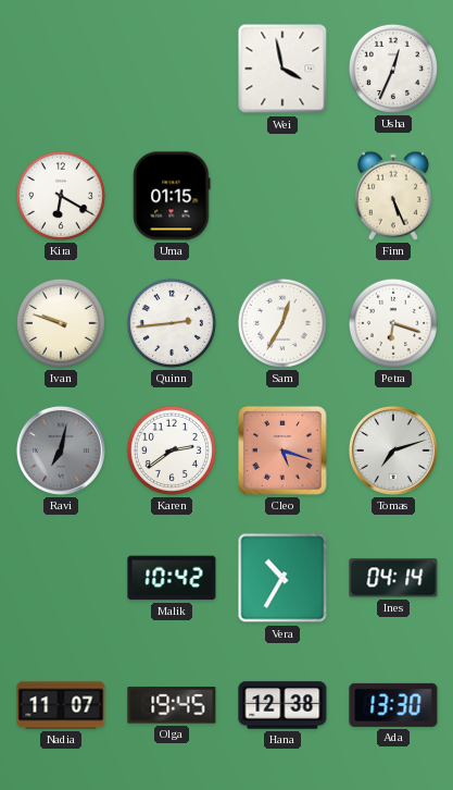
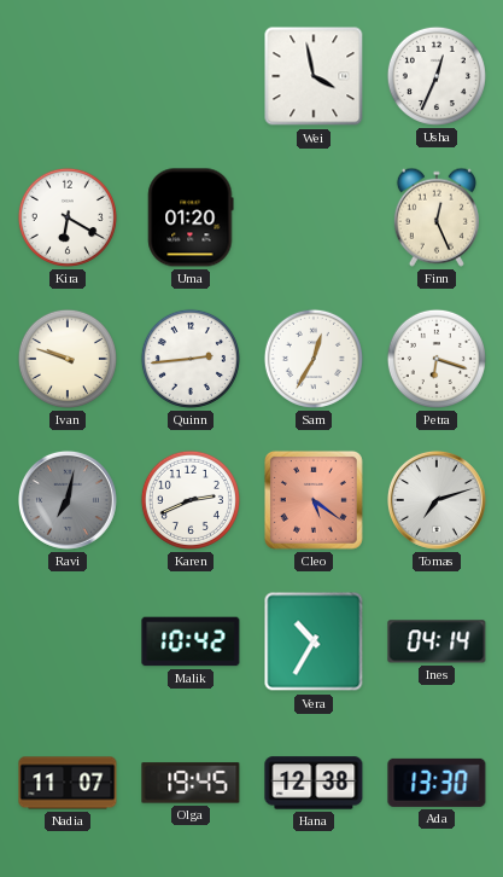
Uma: 01:15 -> 01:20 (191, 217)
Finn: 5:26 -> 12:26 (437, 217)
Karen: 2:39 -> 2:41 (191, 500)
Cleo: 5:18 -> 5:21 (314, 500)
